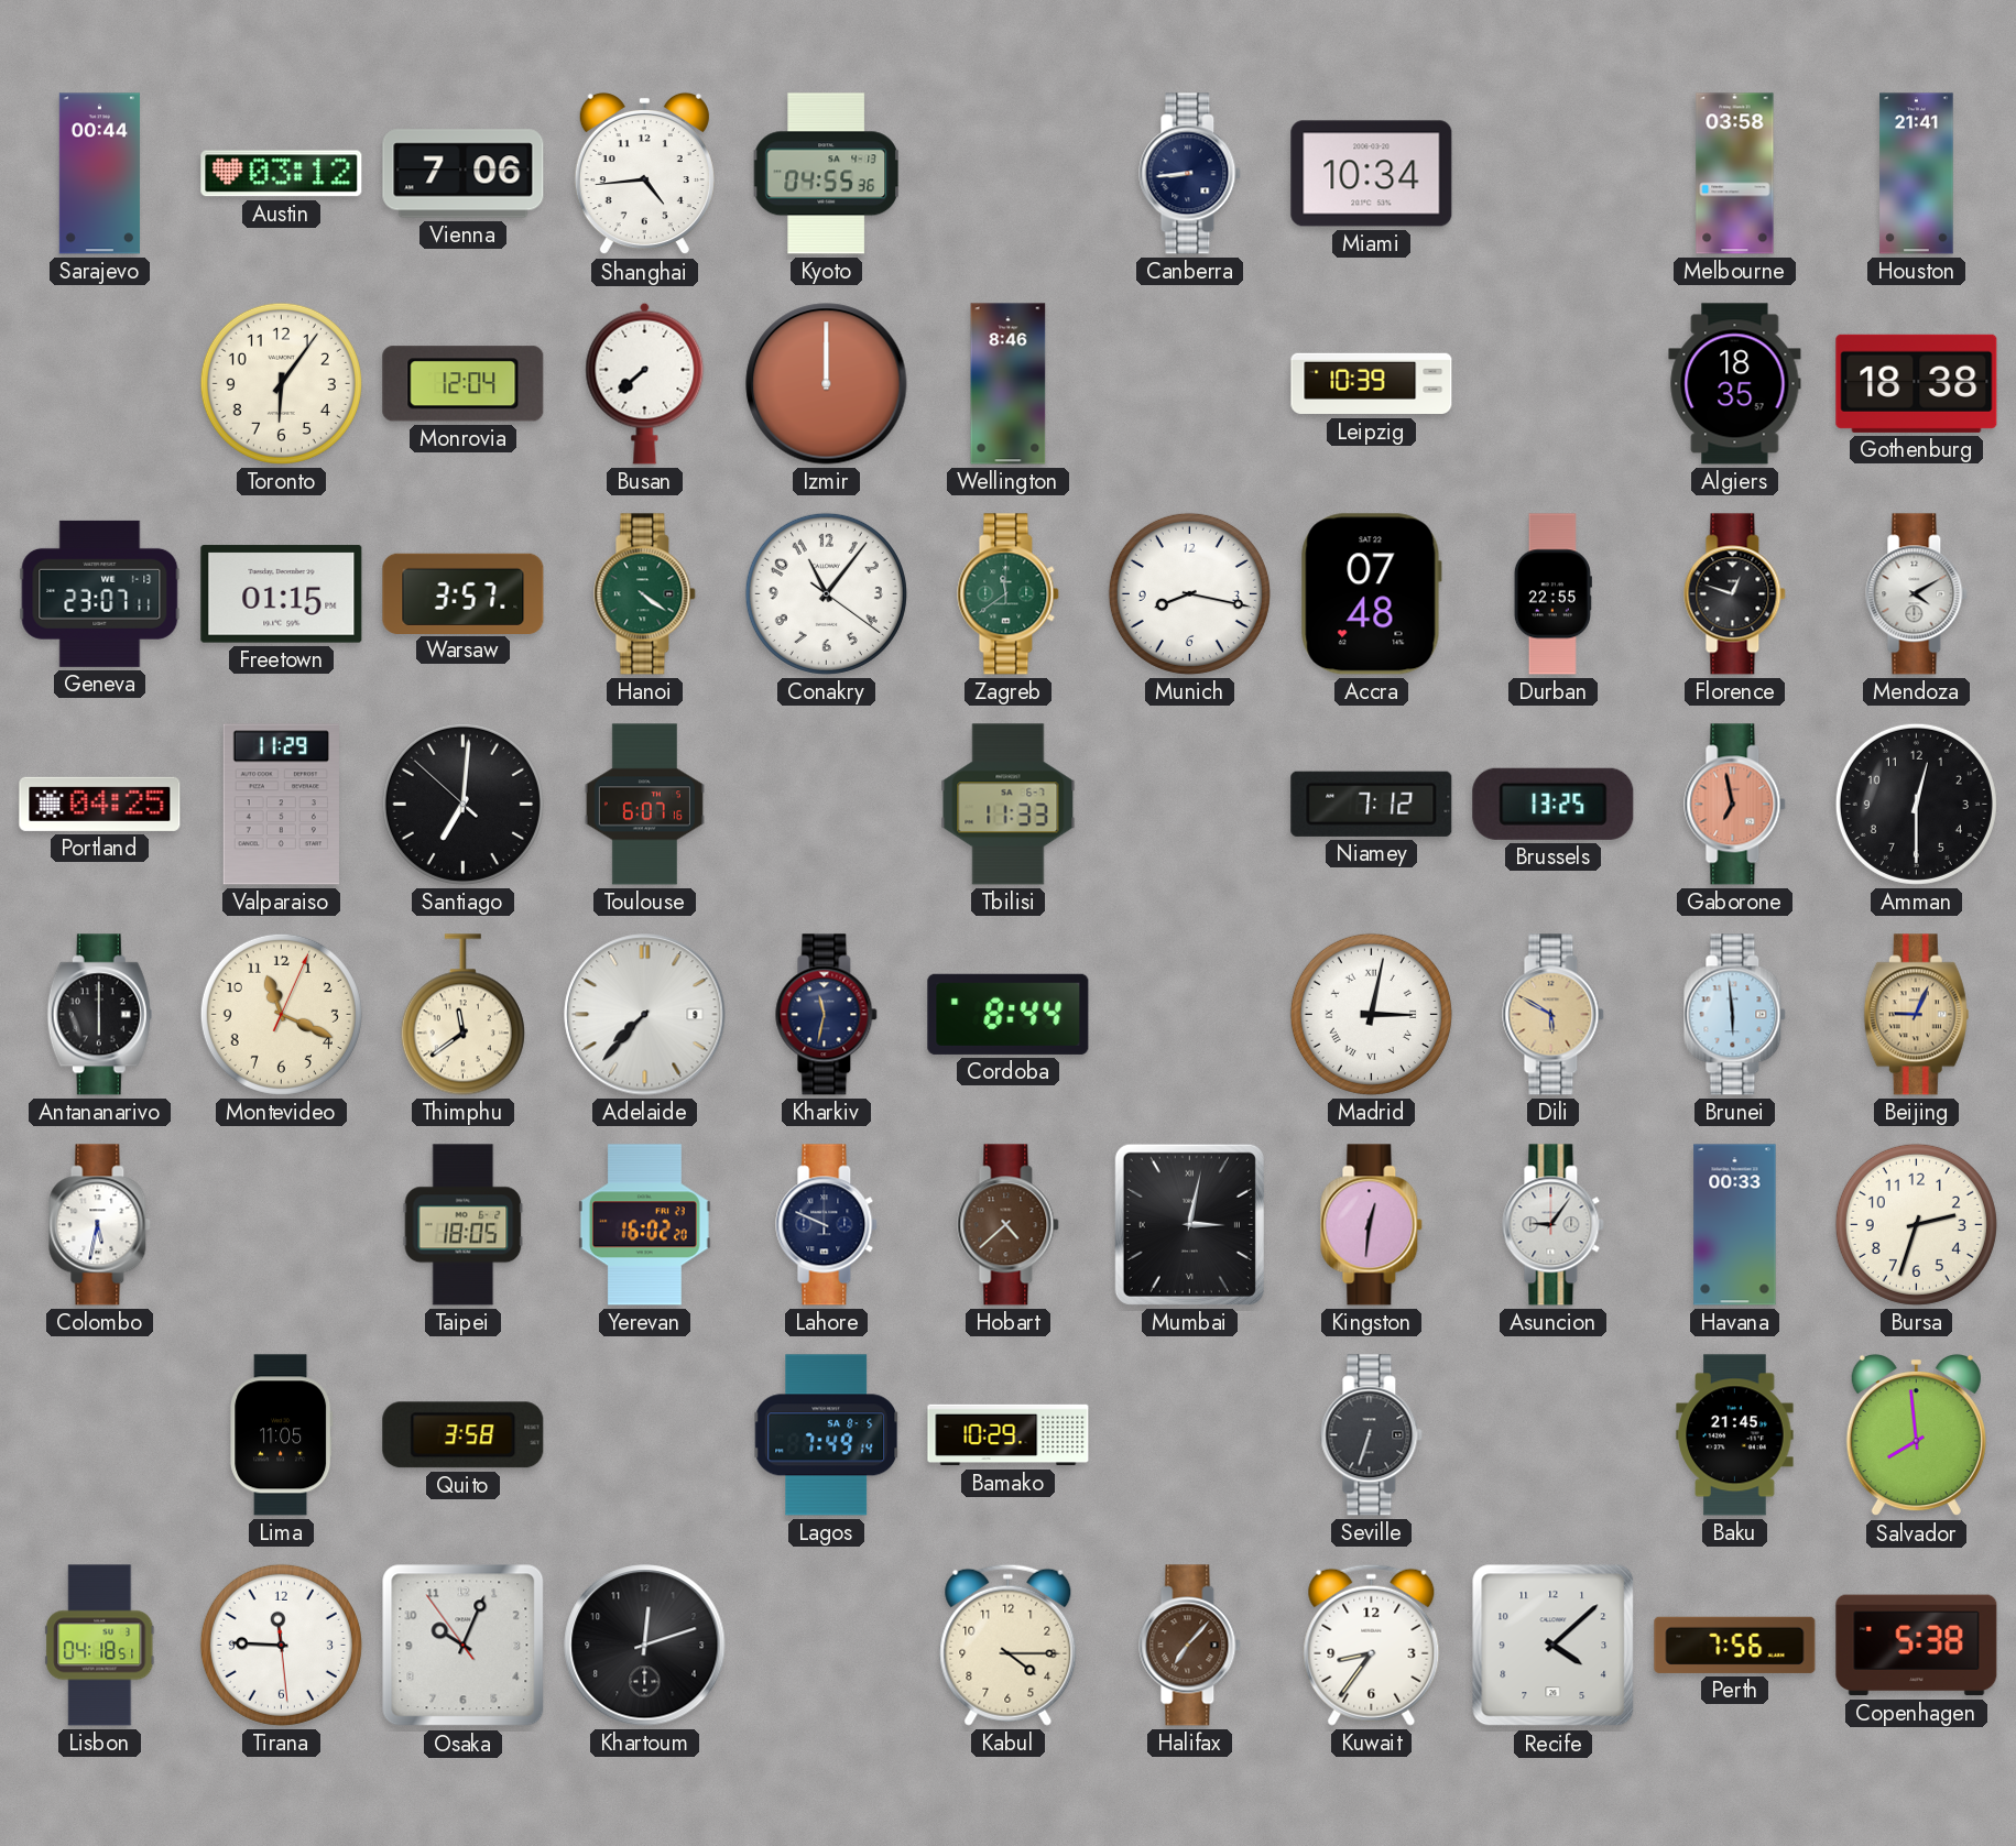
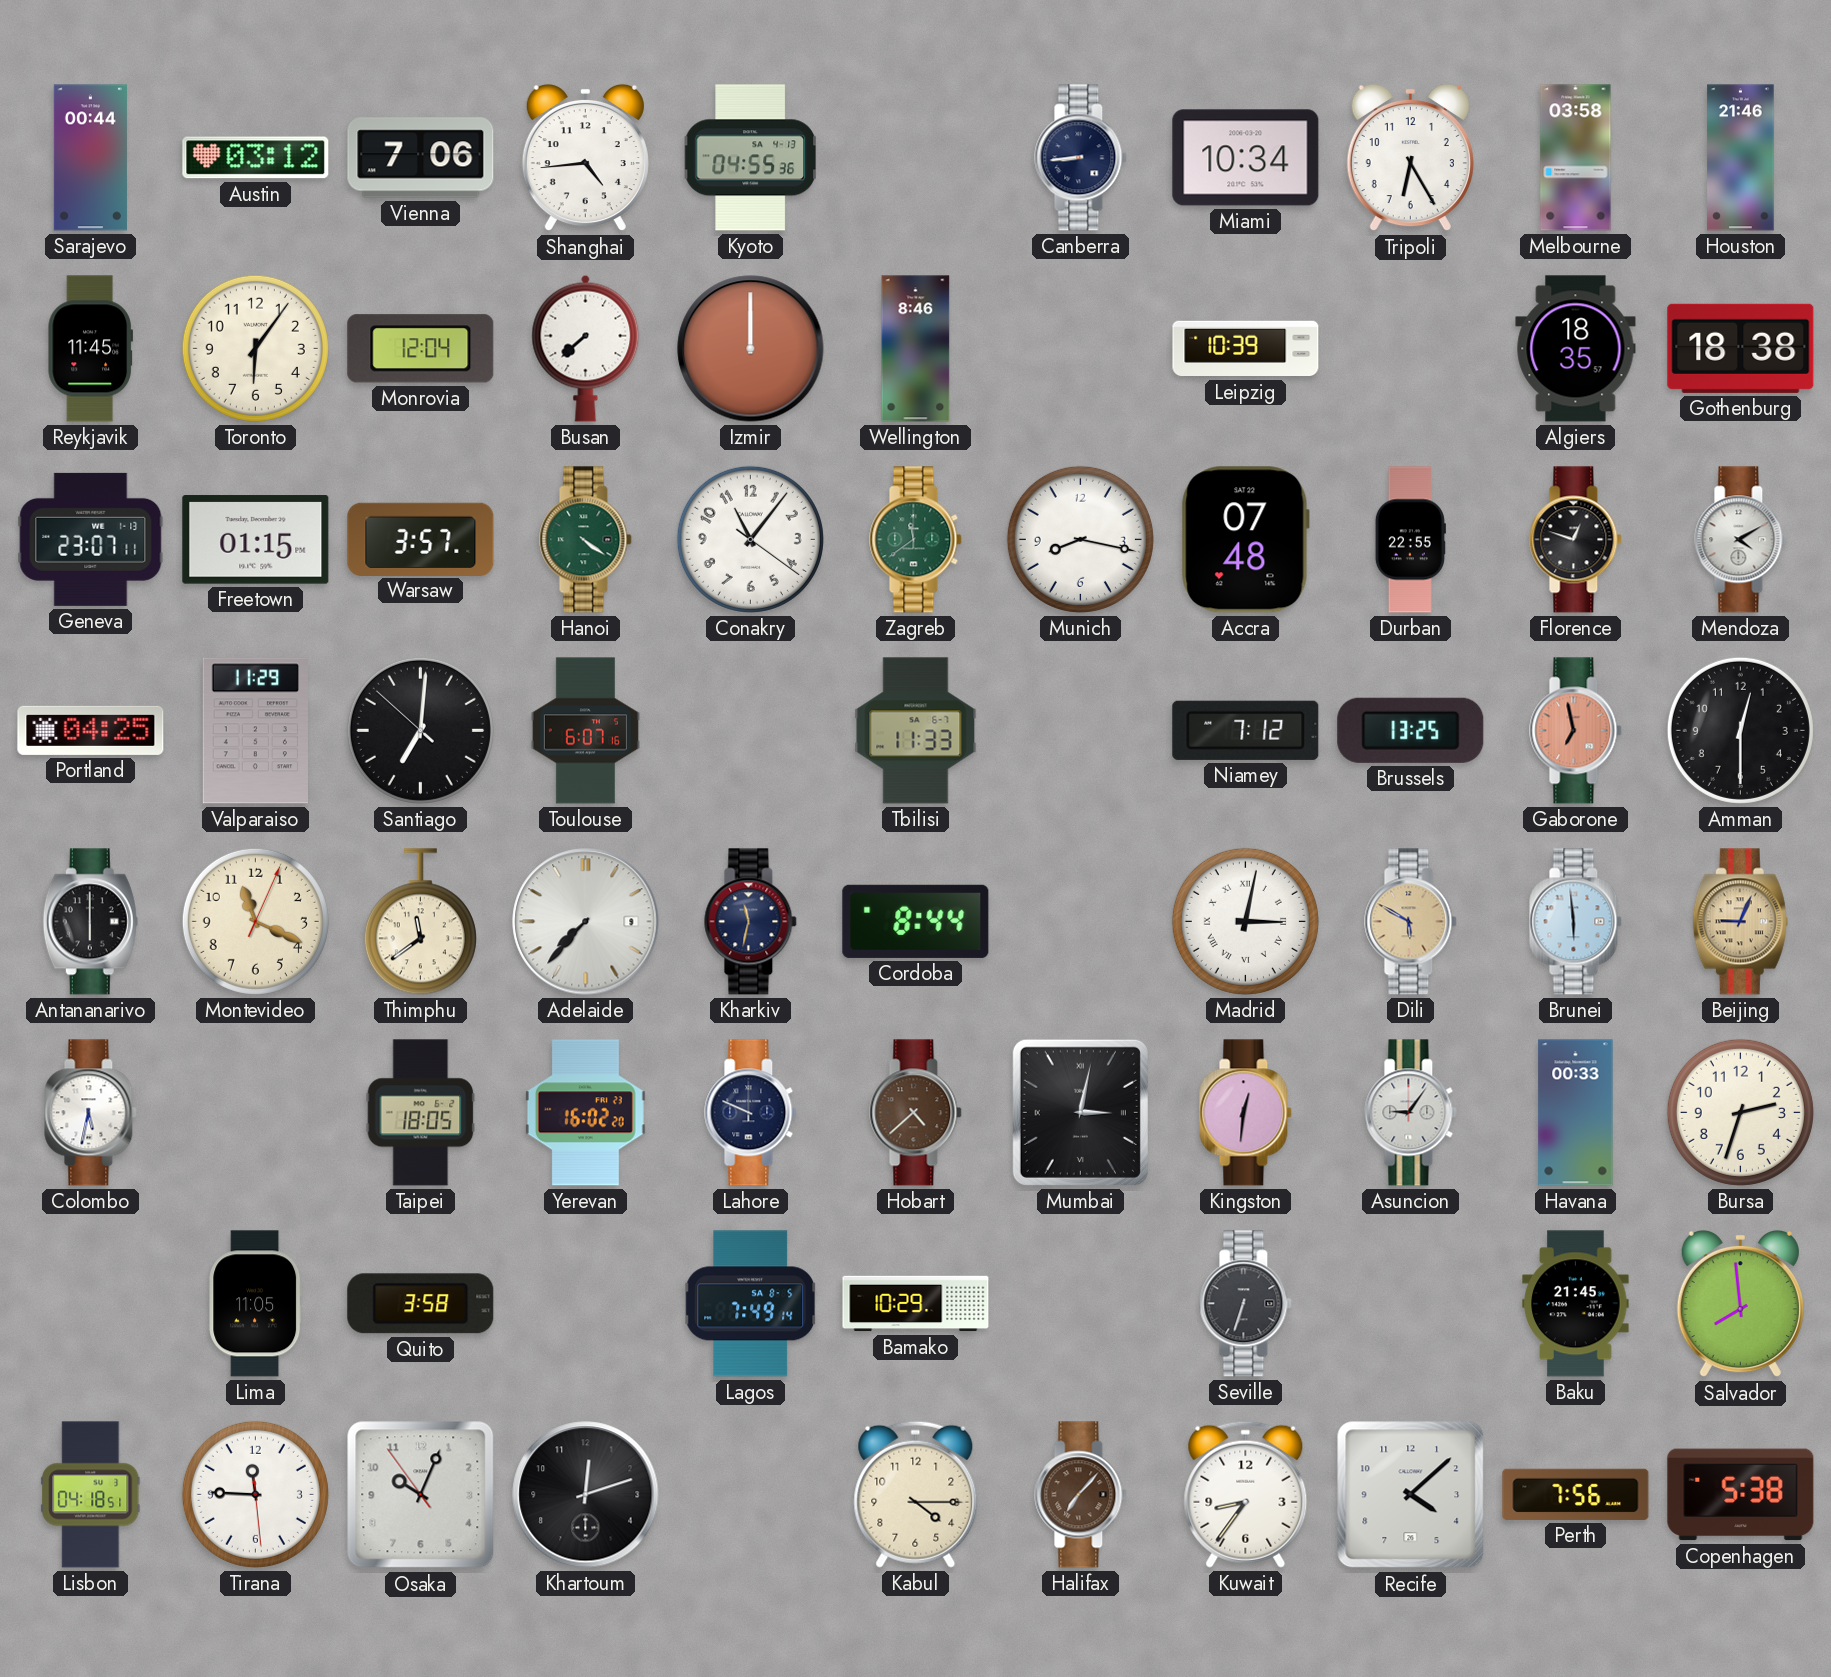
Tripoli: none -> 6:25 (1410, 158)
Houston: 21:41 -> 21:46 (1741, 158)
Reykjavik: none -> 11:45 (90, 349)
